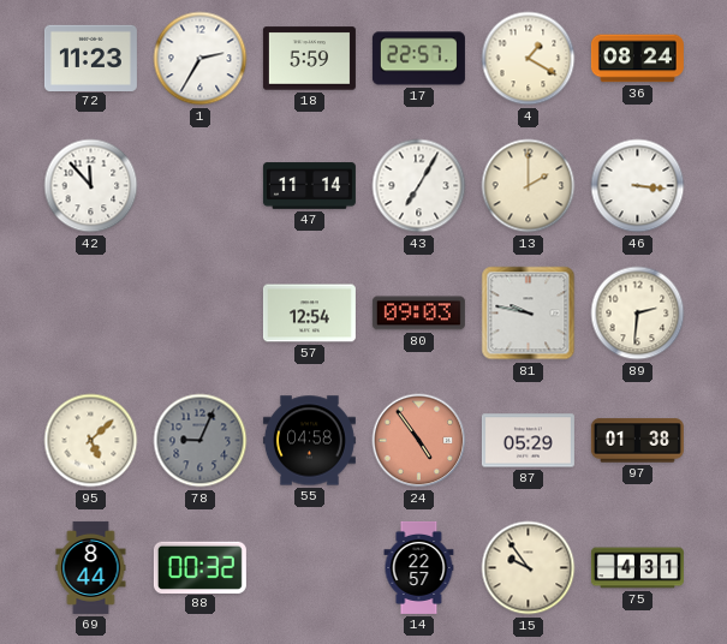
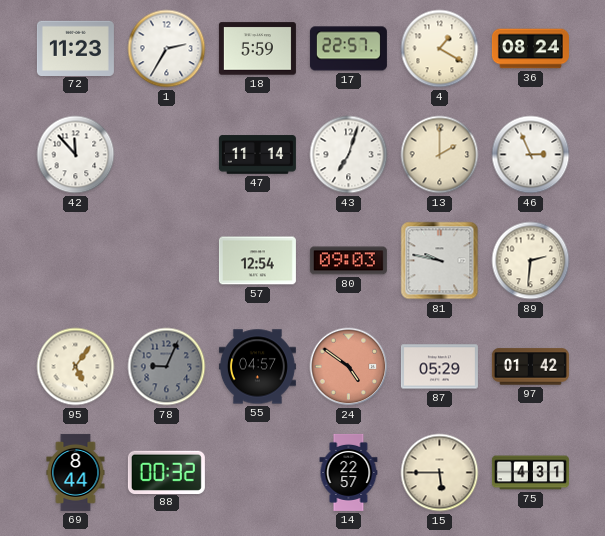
43: 7:05 -> 7:03 (349, 155)
46: 3:16 -> 2:56 (531, 155)
95: 5:08 -> 5:06 (76, 367)
55: 04:58 -> 04:57 (257, 367)
24: 4:54 -> 4:51 (349, 367)
97: 01:38 -> 01:42 (530, 367)
15: 9:54 -> 5:45 (440, 473)
